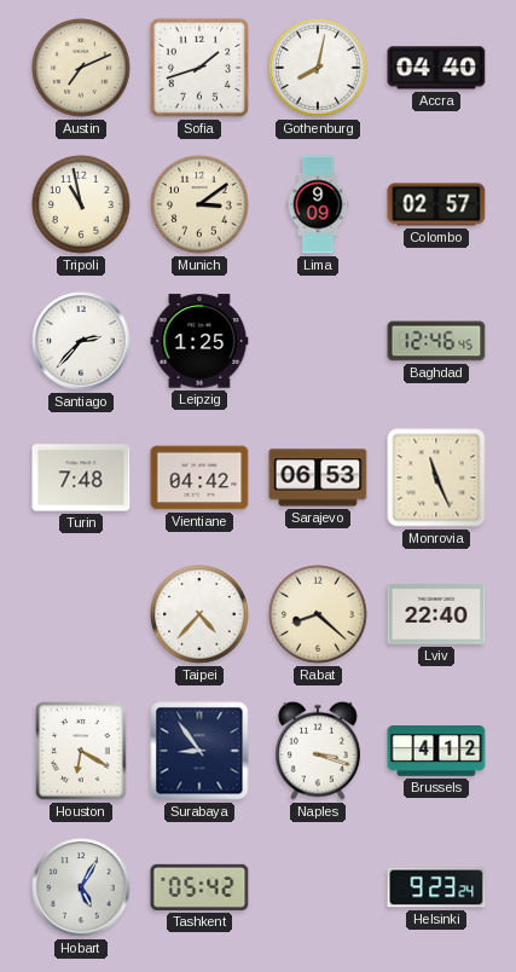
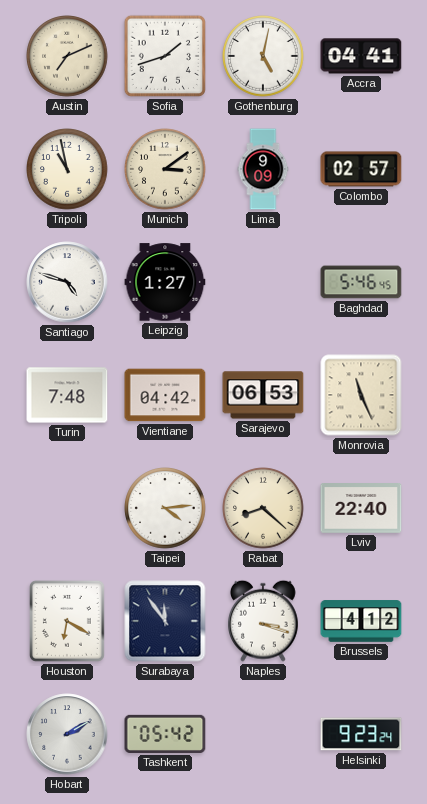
Gothenburg: 8:02 -> 5:02 (263, 56)
Accra: 04:40 -> 04:41 (361, 56)
Santiago: 2:37 -> 4:48 (67, 282)
Leipzig: 1:25 -> 1:27 (165, 282)
Baghdad: 12:46 -> 5:46 (361, 282)
Taipei: 4:37 -> 4:14 (165, 508)
Surabaya: 8:54 -> 11:54 (165, 621)
Hobart: 5:05 -> 2:10 (67, 734)
